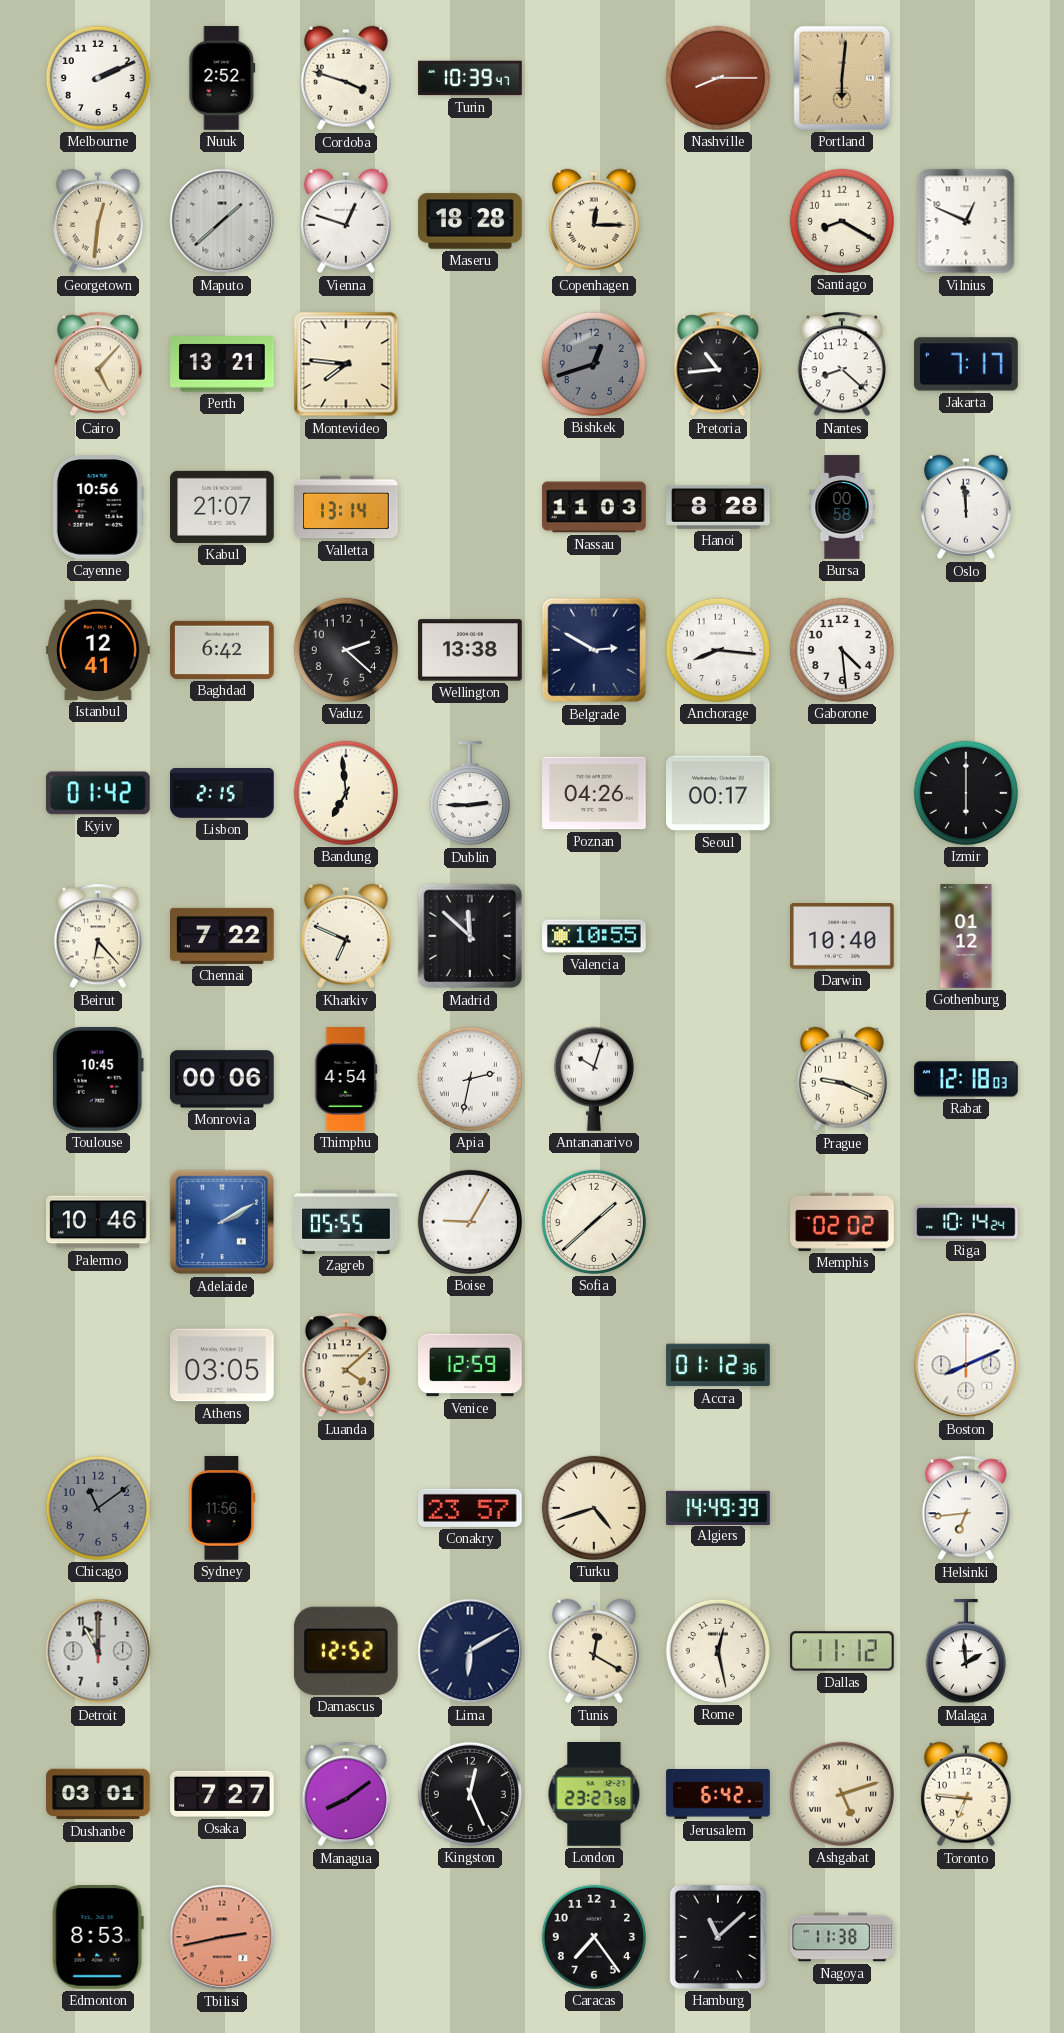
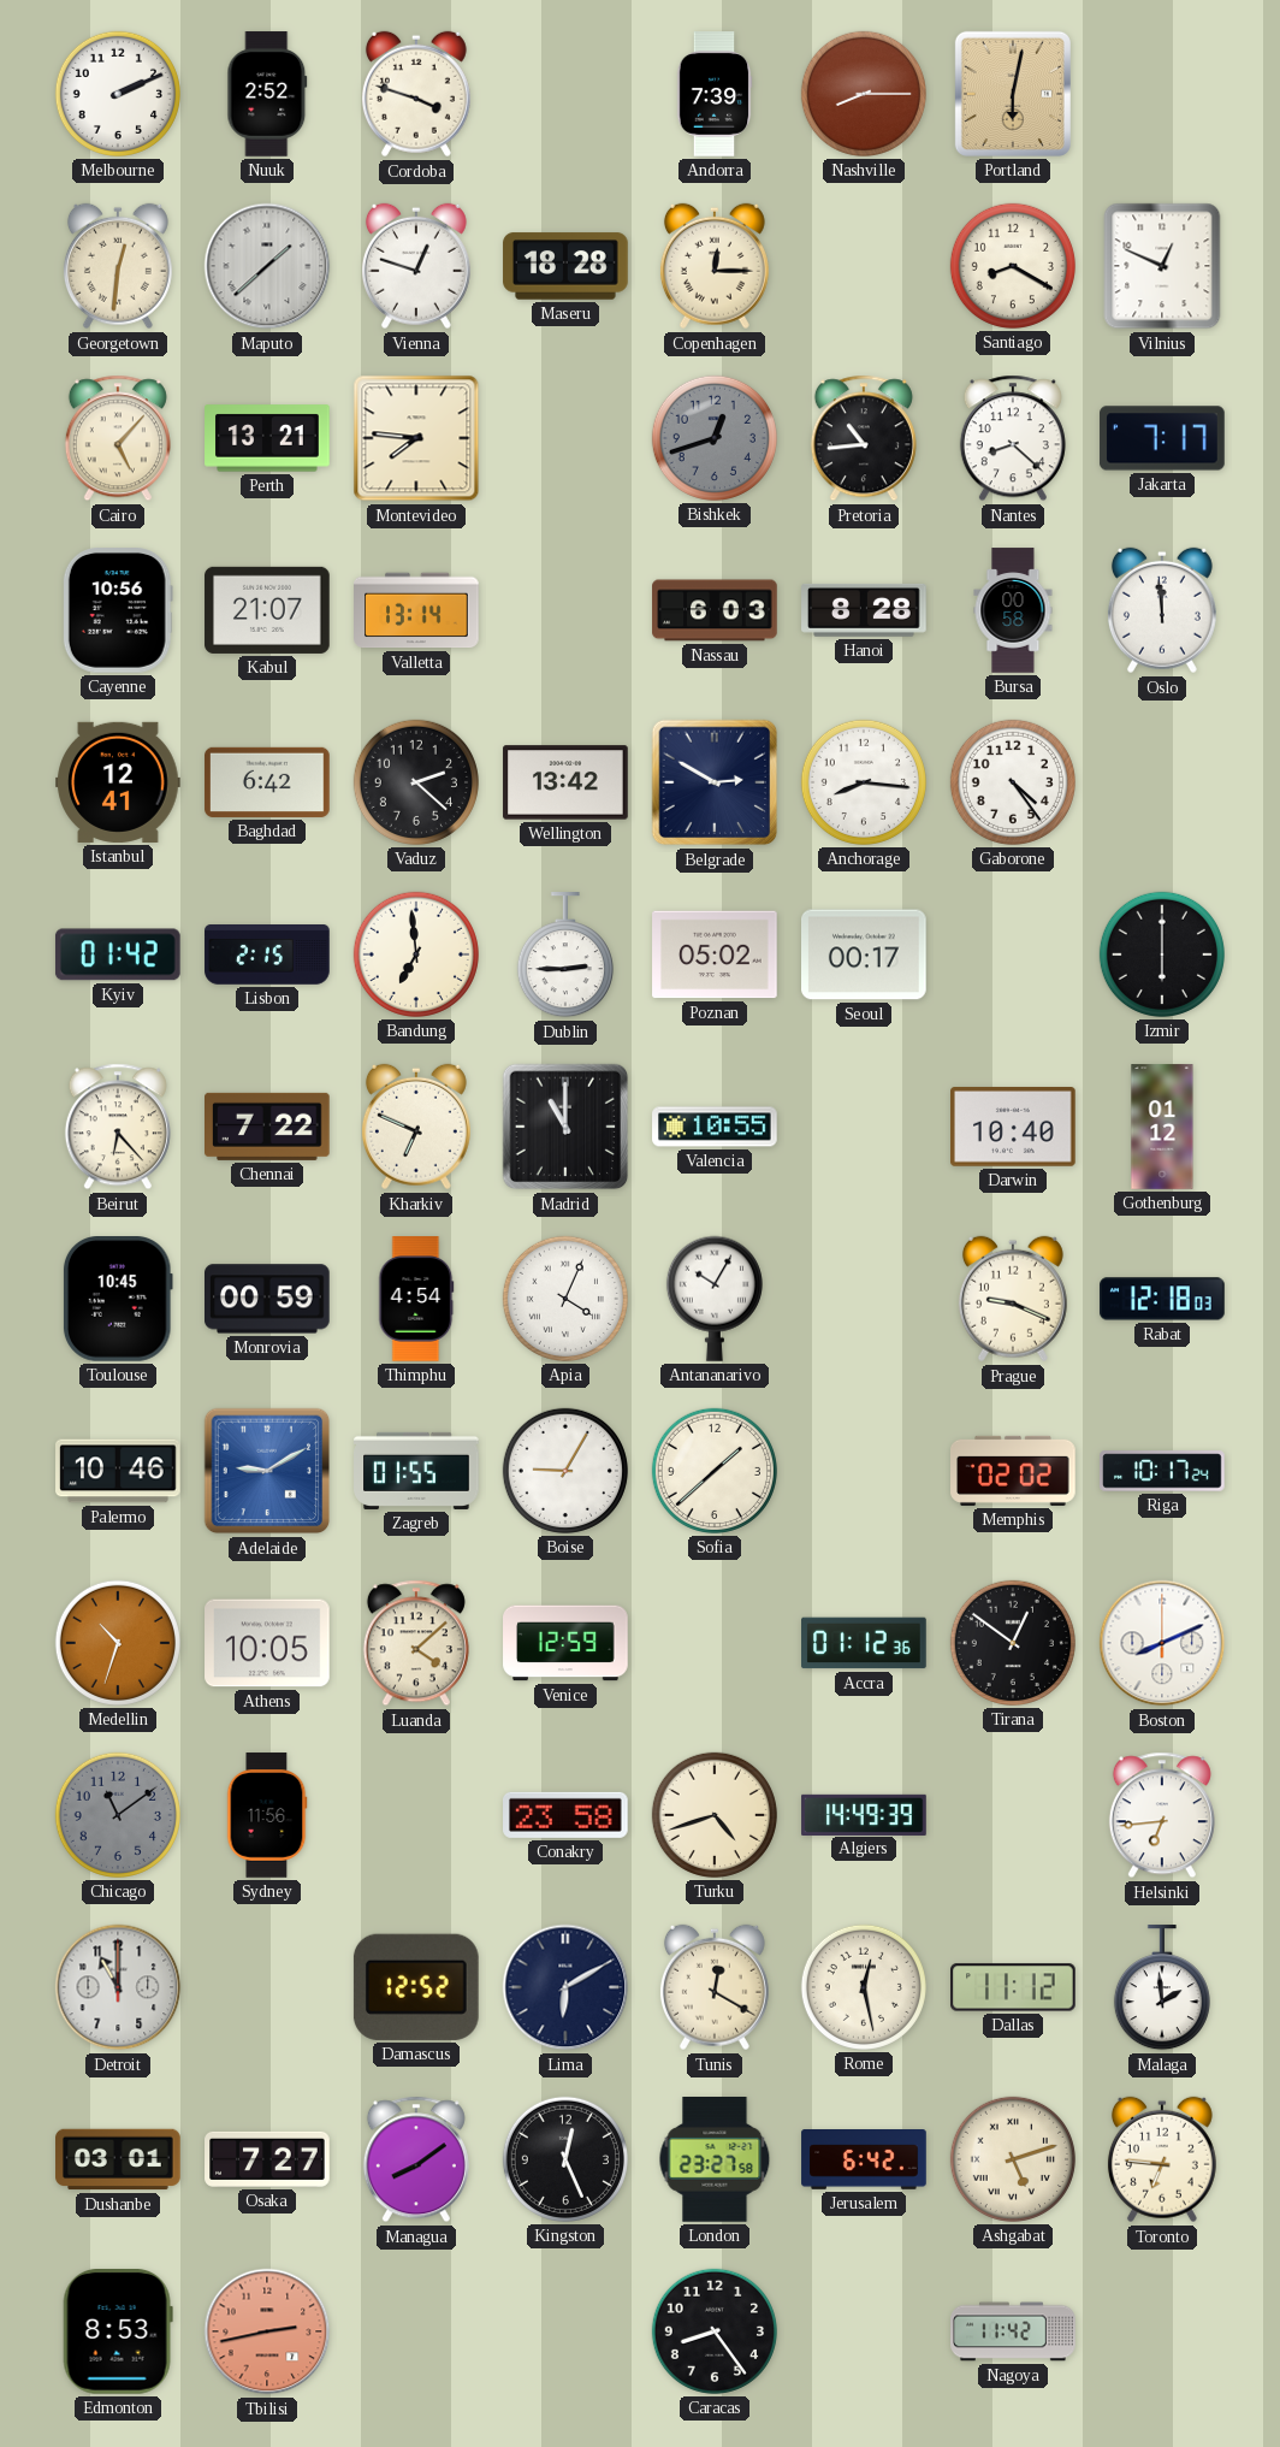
Turin: 10:39 -> none (470, 78)
Andorra: none -> 7:39 (715, 94)
Portland: 6:01 -> 6:02 (1013, 94)
Nassau: 11:03 -> 6:03 (715, 610)
Wellington: 13:38 -> 13:42 (565, 782)
Gaborone: 4:29 -> 4:24 (1013, 782)
Poznan: 04:26 -> 05:02 (715, 954)
Madrid: 11:52 -> 11:00 (565, 1127)
Monrovia: 00:06 -> 00:59 (268, 1299)
Apia: 2:32 -> 4:04 (565, 1299)
Antananarivo: 10:03 -> 10:05 (715, 1299)
Adelaide: 2:10 -> 9:10 (267, 1471)
Zagreb: 05:55 -> 01:55 (416, 1471)
Riga: 10:14 -> 10:17 (1162, 1471)
Medellin: none -> 10:33 (118, 1643)
Athens: 03:05 -> 10:05 (267, 1643)
Tirana: none -> 12:51 (1013, 1643)
Conakry: 23:57 -> 23:58 (567, 1815)
Caracas: 7:24 -> 8:24 (715, 2331)
Hamburg: 11:08 -> none (718, 1937)
Nagoya: 11:38 -> 11:42 (1013, 2331)
